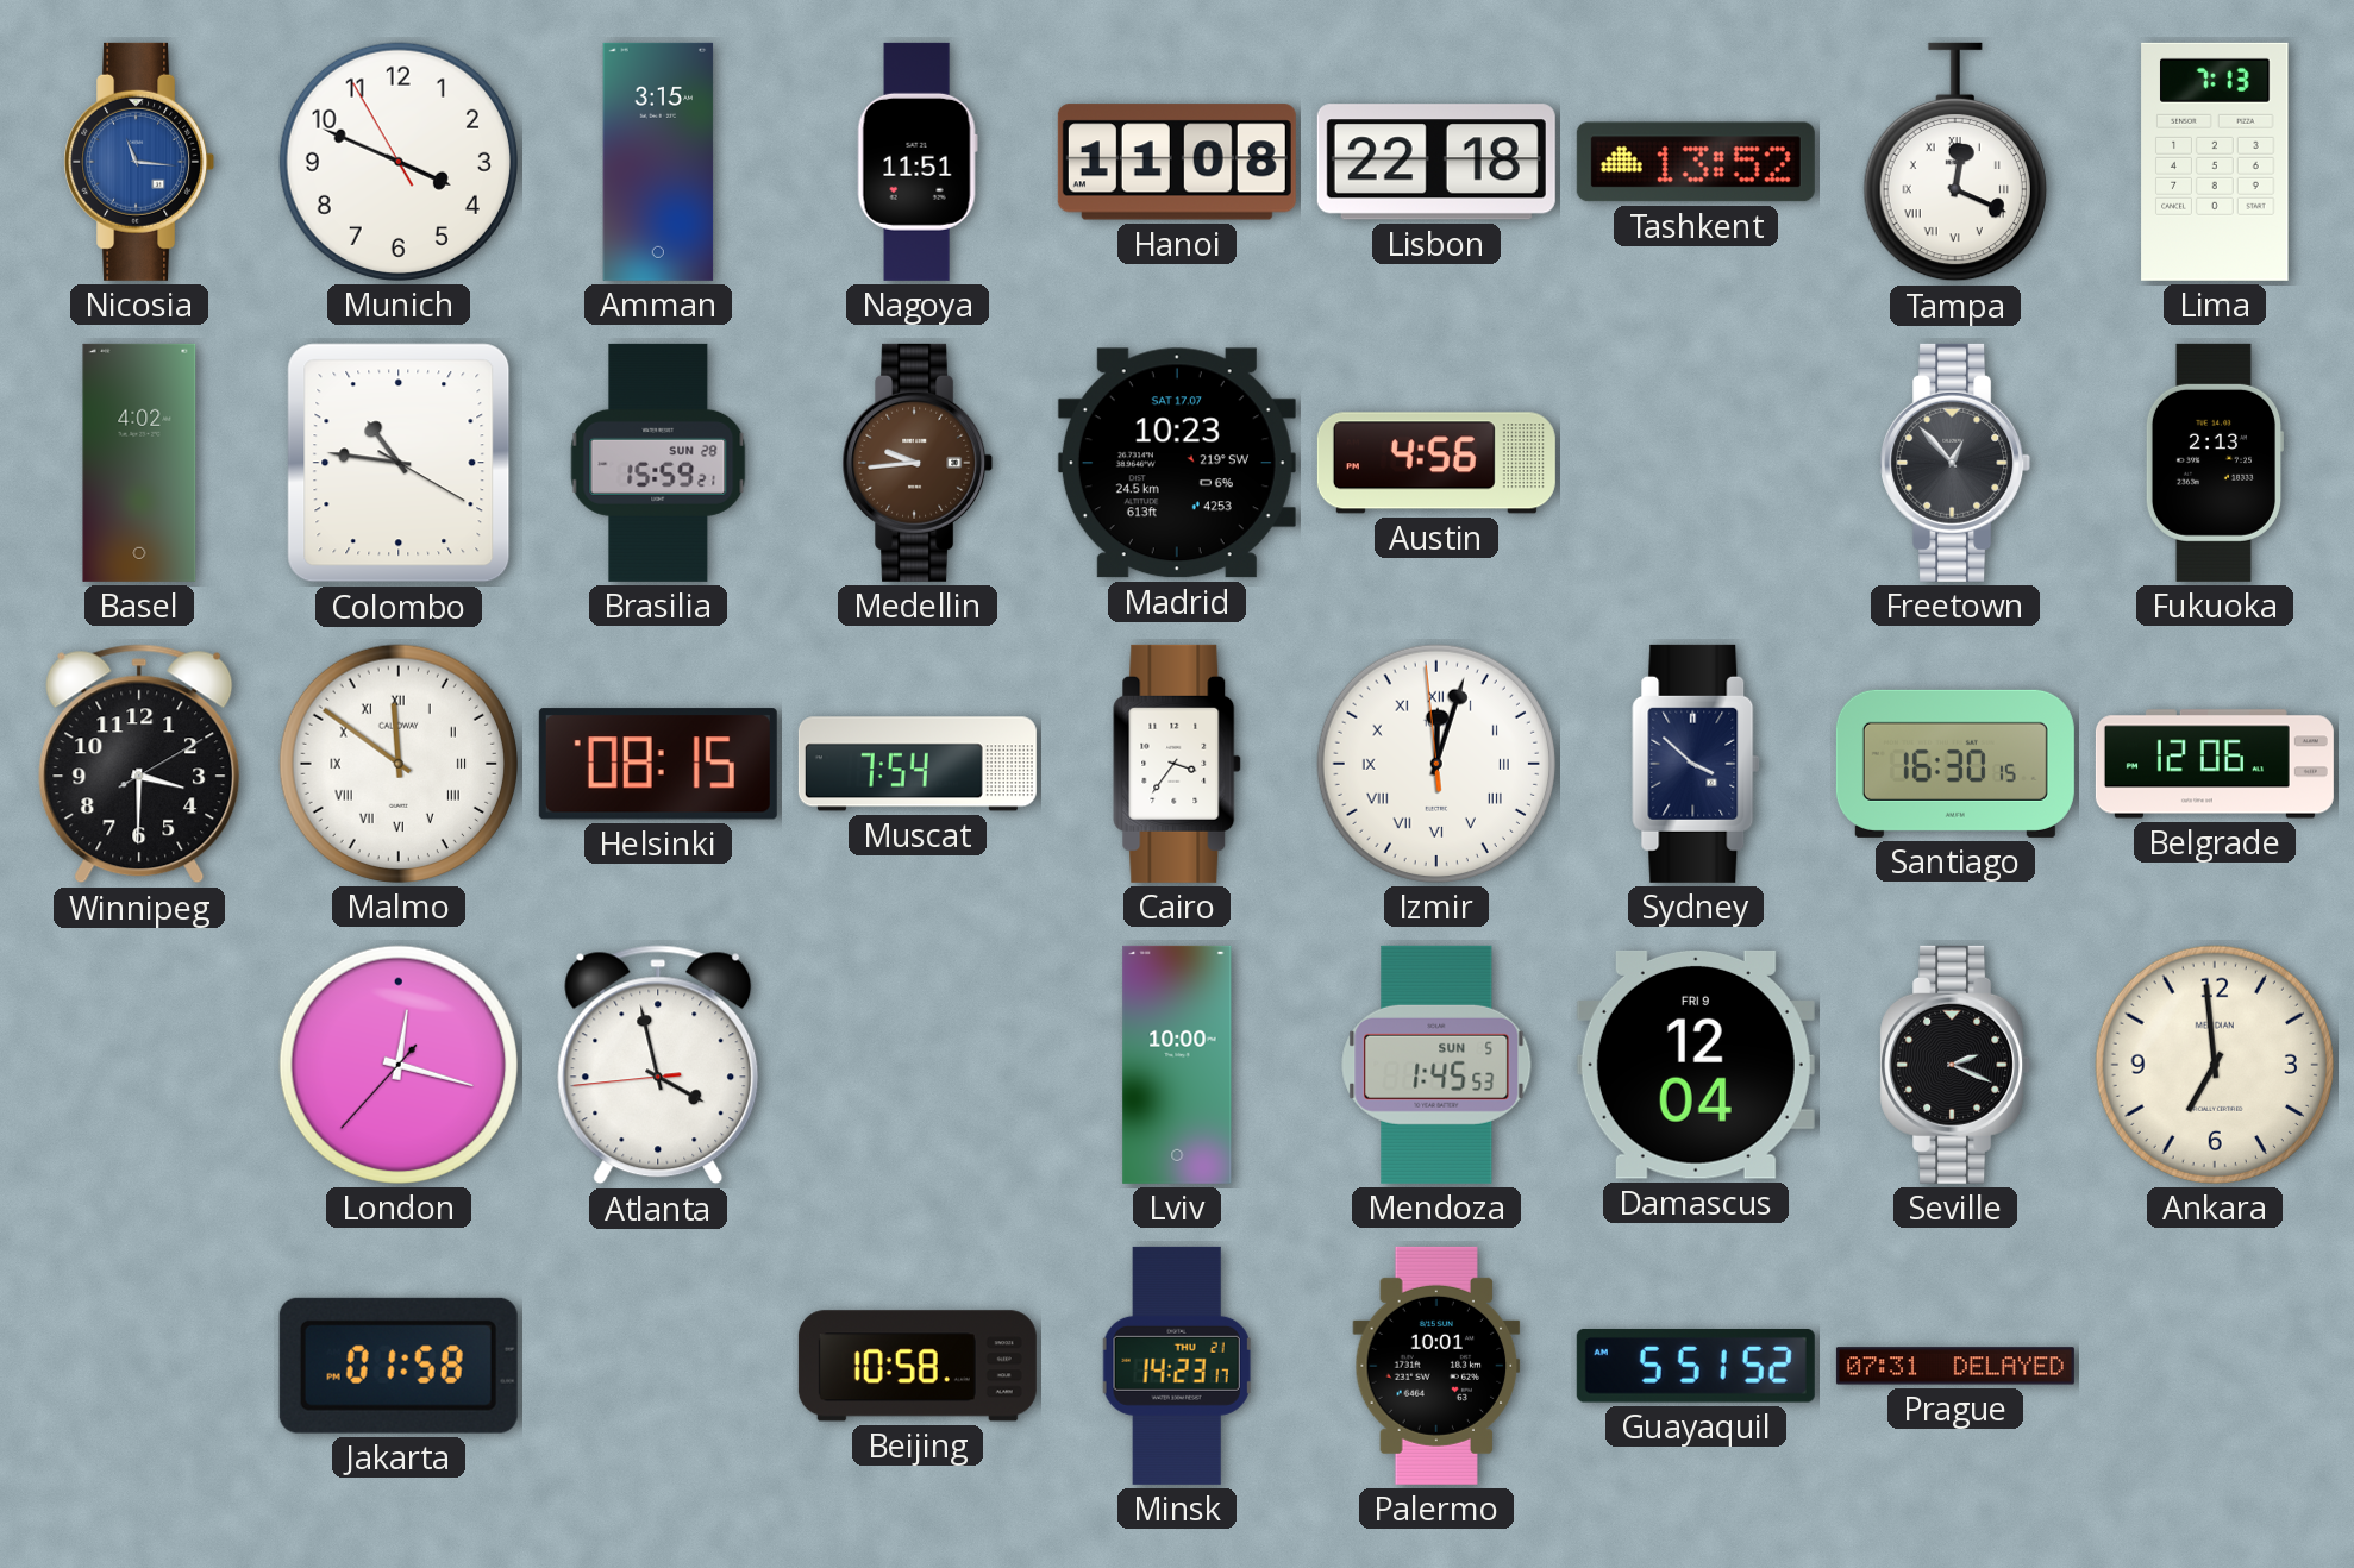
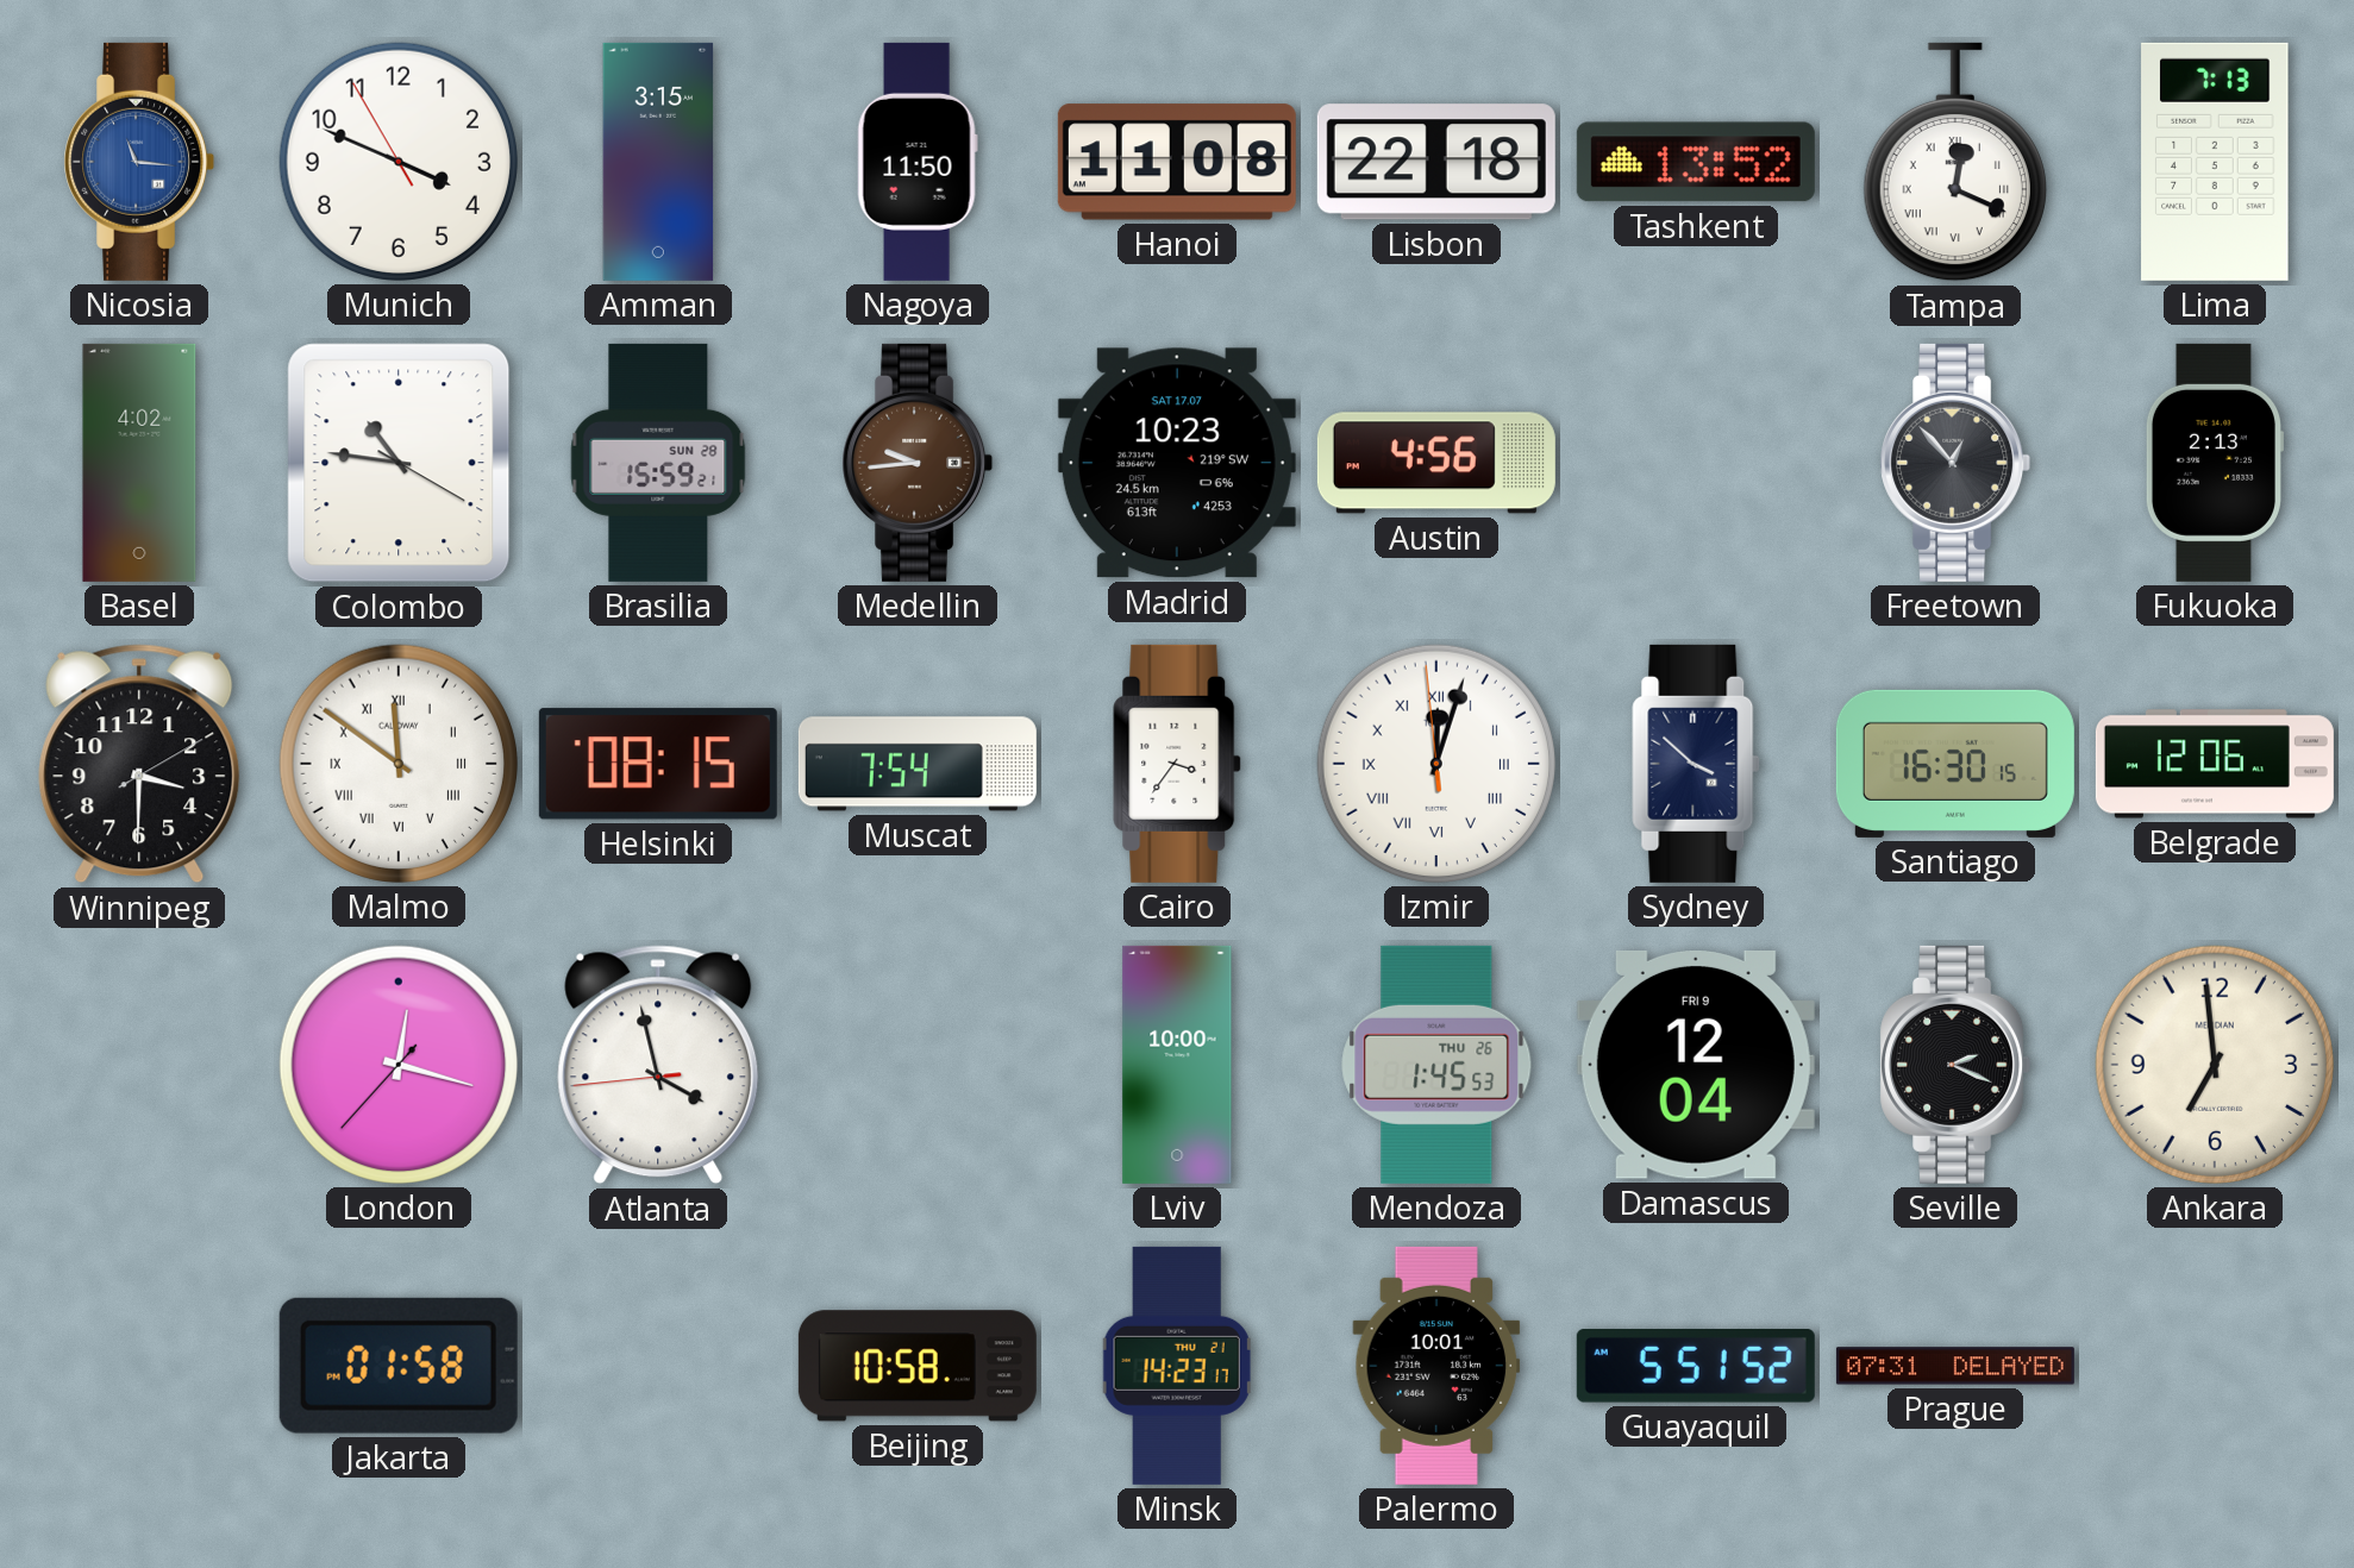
Nagoya: 11:51 -> 11:50 (918, 162)
Mendoza date: SUN 5 -> THU 26 (1436, 1065)
